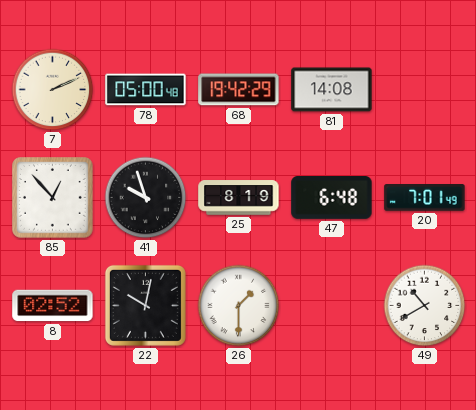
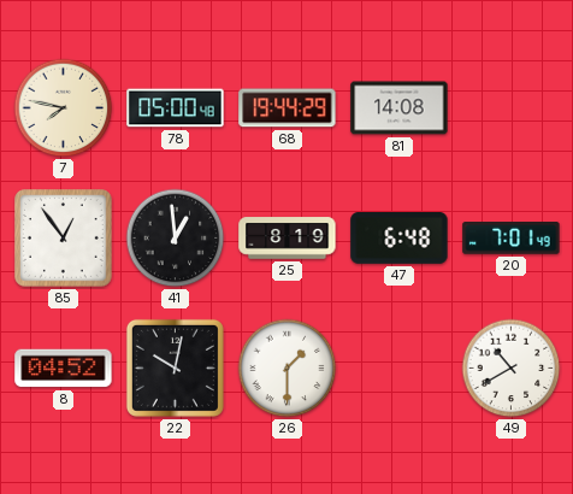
7: 2:11 -> 7:47 (64, 108)
68: 19:42 -> 19:44 (288, 108)
85: 12:53 -> 12:54 (64, 239)
41: 9:57 -> 12:59 (176, 239)
8: 02:52 -> 04:52 (64, 369)
